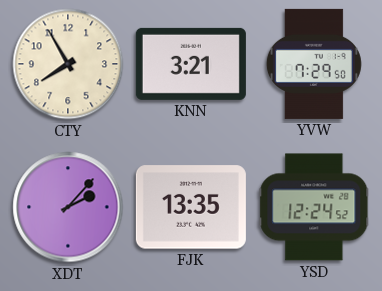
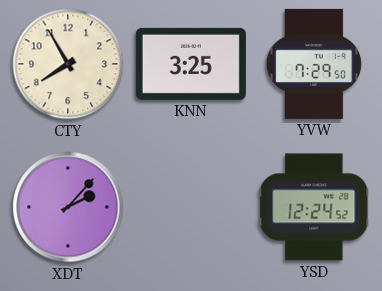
KNN: 3:21 -> 3:25 (191, 64)
FJK: 13:35 -> none (191, 207)
